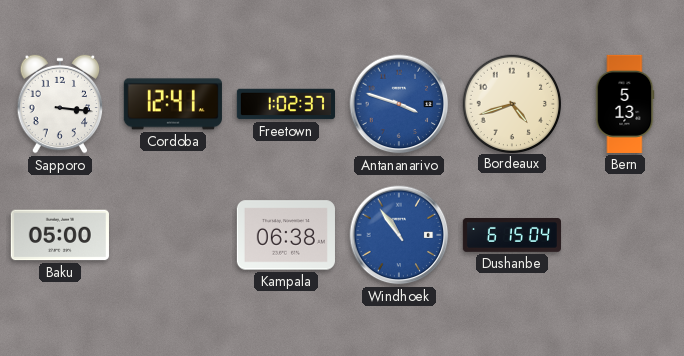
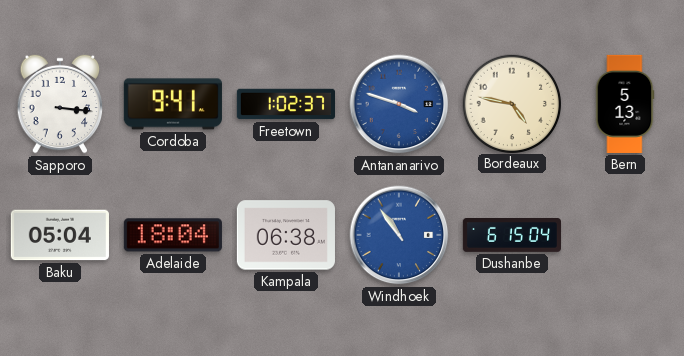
Cordoba: 12:41 -> 9:41 (173, 104)
Bordeaux: 4:42 -> 4:47 (511, 103)
Baku: 05:00 -> 05:04 (60, 235)
Adelaide: none -> 18:04 (173, 235)
